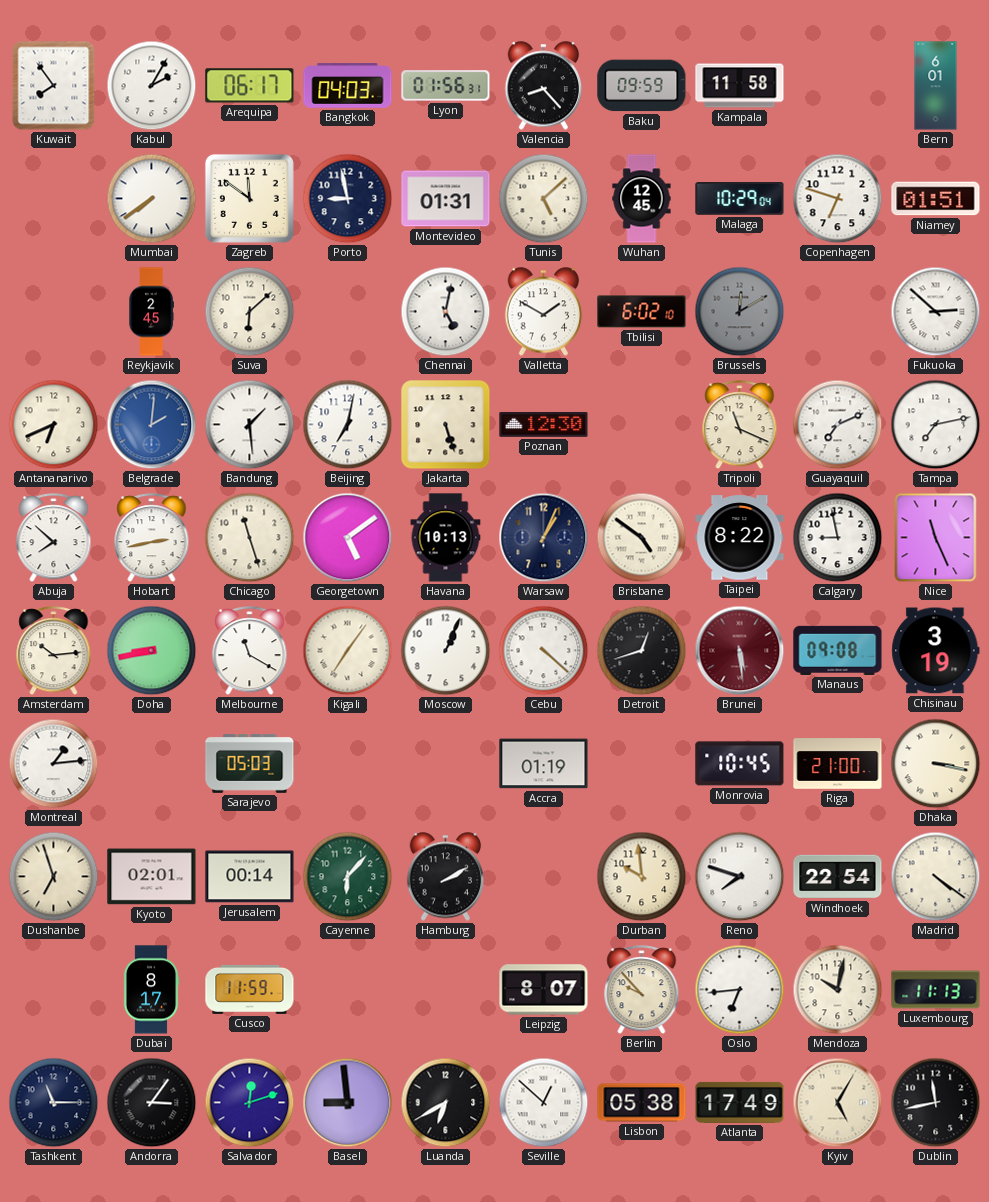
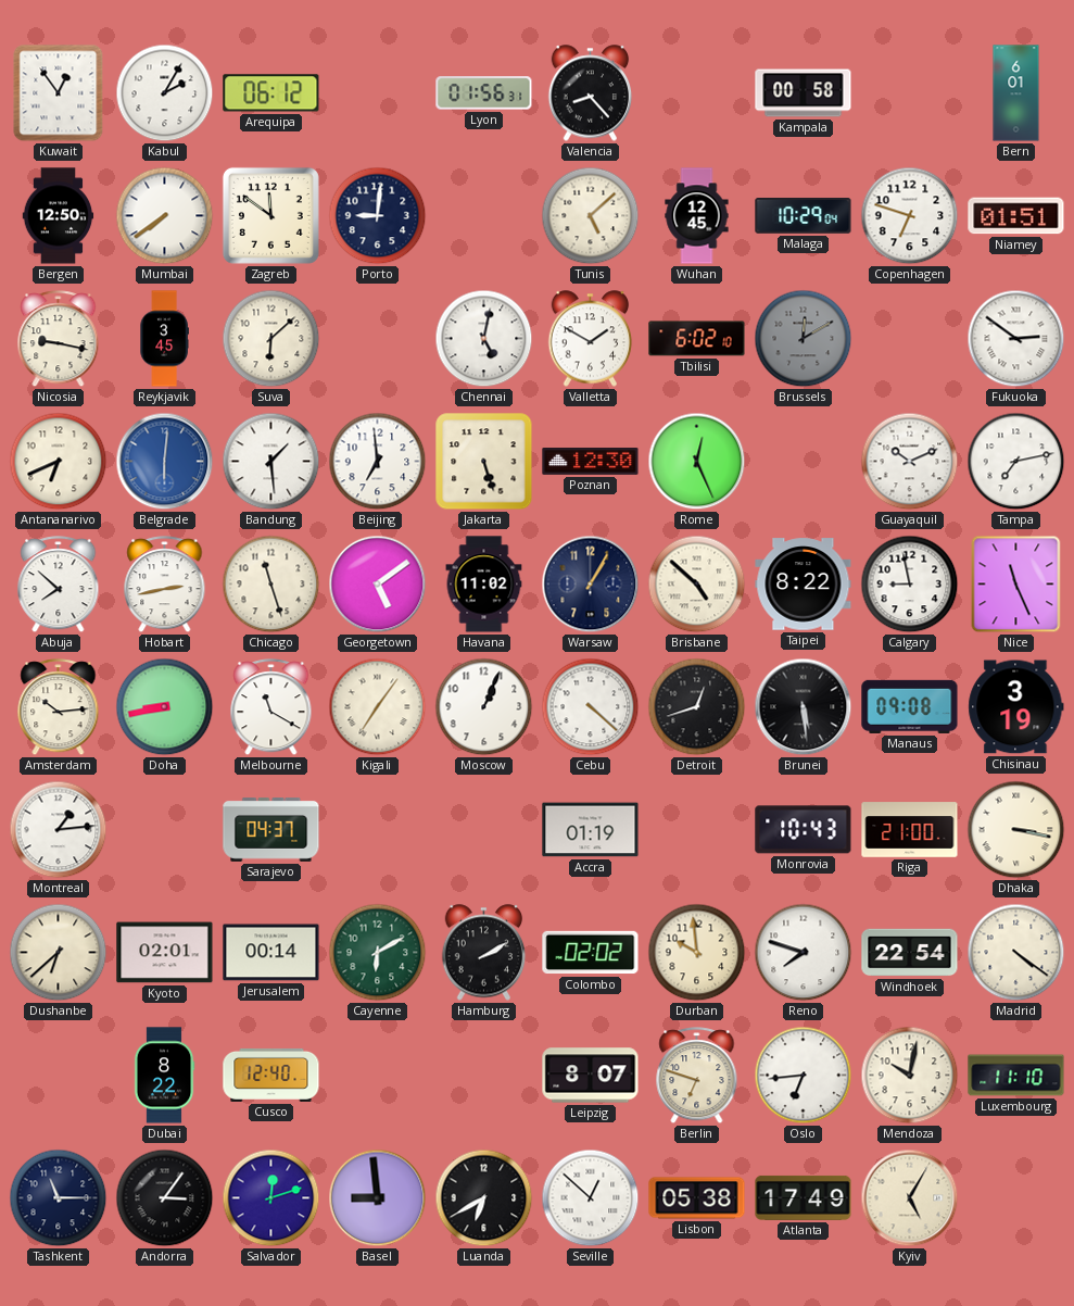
Kuwait: 7:54 -> 12:54 (59, 93)
Arequipa: 06:17 -> 06:12 (271, 93)
Bangkok: 04:03 -> none (348, 86)
Baku: 09:59 -> none (642, 86)
Kampala: 11:58 -> 00:58 (804, 93)
Bergen: none -> 12:50 (59, 216)
Porto: 8:58 -> 9:01 (378, 216)
Montevideo: 01:31 -> none (446, 199)
Nicosia: none -> 9:17 (59, 339)
Reykjavik: 2:45 -> 3:45 (164, 339)
Fukuoka: 2:52 -> 2:51 (1016, 339)
Belgrade: 2:01 -> 6:01 (165, 462)
Beijing: 7:02 -> 6:59 (378, 462)
Rome: none -> 12:26 (697, 462)
Tripoli: 11:19 -> none (740, 425)
Guayaquil: 7:11 -> 10:11 (910, 462)
Havana: 10:13 -> 11:02 (484, 585)
Warsaw: 1:04 -> 1:05 (591, 585)
Brisbane: 4:51 -> 4:52 (697, 585)
Brunei dial: burgundy -> black (804, 707)
Sarajevo: 05:03 -> 04:37 (271, 830)
Monrovia: 10:45 -> 10:43 (804, 830)
Dushanbe: 6:57 -> 6:38 (59, 953)
Cayenne: 6:07 -> 6:10 (378, 953)
Colombo: none -> 02:02 (591, 953)
Dubai: 8:17 -> 8:22 (164, 1076)
Cusco: 11:59 -> 12:40 (271, 1075)
Berlin: 9:53 -> 6:48 (697, 1076)
Luxembourg: 11:13 -> 11:10 (1016, 1076)
Dublin: 11:43 -> none (936, 1103)
